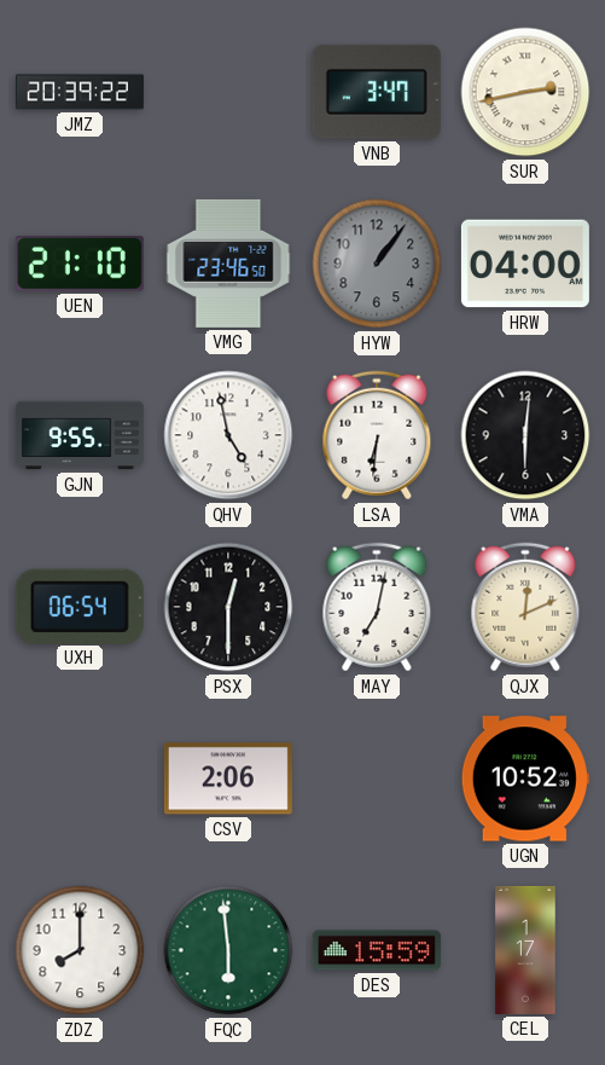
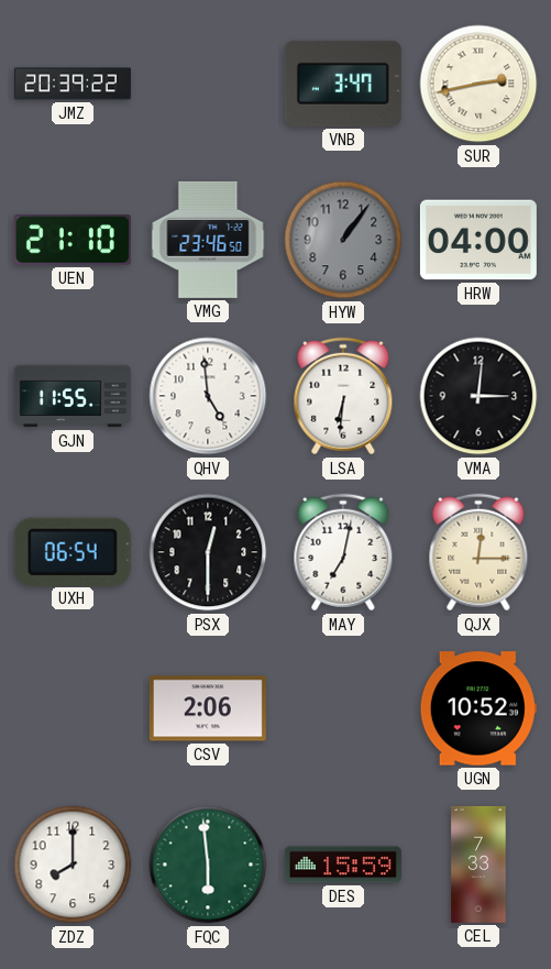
GJN: 9:55 -> 11:55 (73, 396)
QHV: 4:58 -> 4:59 (208, 396)
VMA: 6:01 -> 3:01 (478, 396)
QJX: 12:11 -> 12:15 (478, 552)
CEL: 1:17 -> 7:33 (478, 865)
